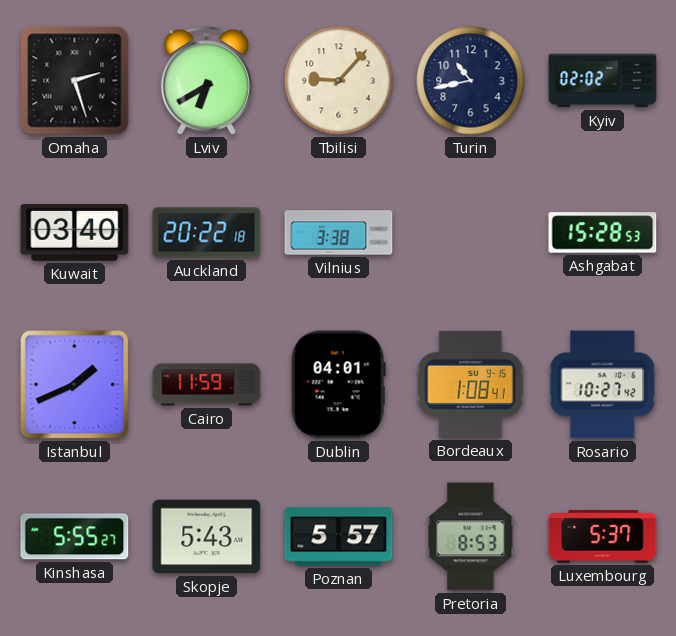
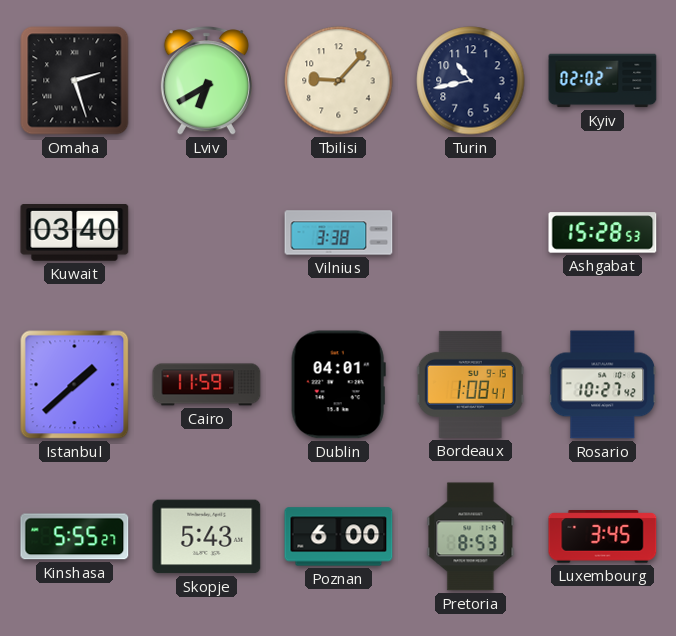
Auckland: 20:22 -> none (207, 233)
Istanbul: 1:41 -> 1:38 (75, 385)
Poznan: 5:57 -> 6:00 (339, 537)
Luxembourg: 5:37 -> 3:45 (603, 537)
